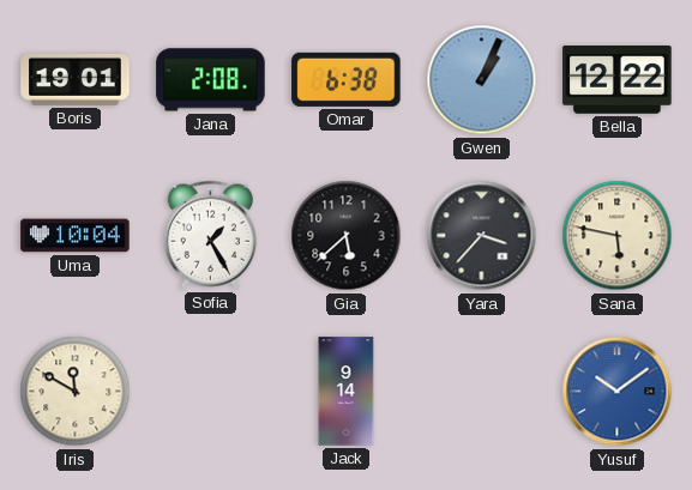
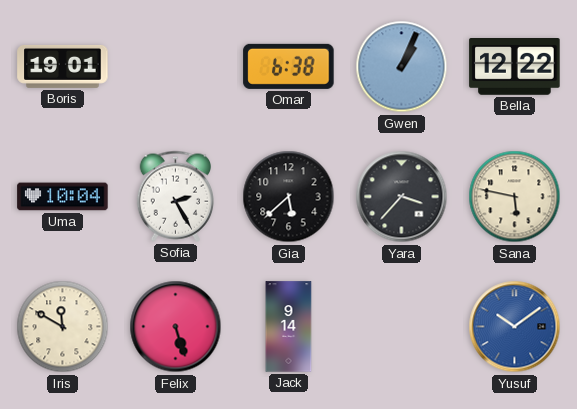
Jana: 2:08 -> none (211, 80)
Sofia: 1:25 -> 2:25 (175, 196)
Felix: none -> 5:27 (176, 327)
